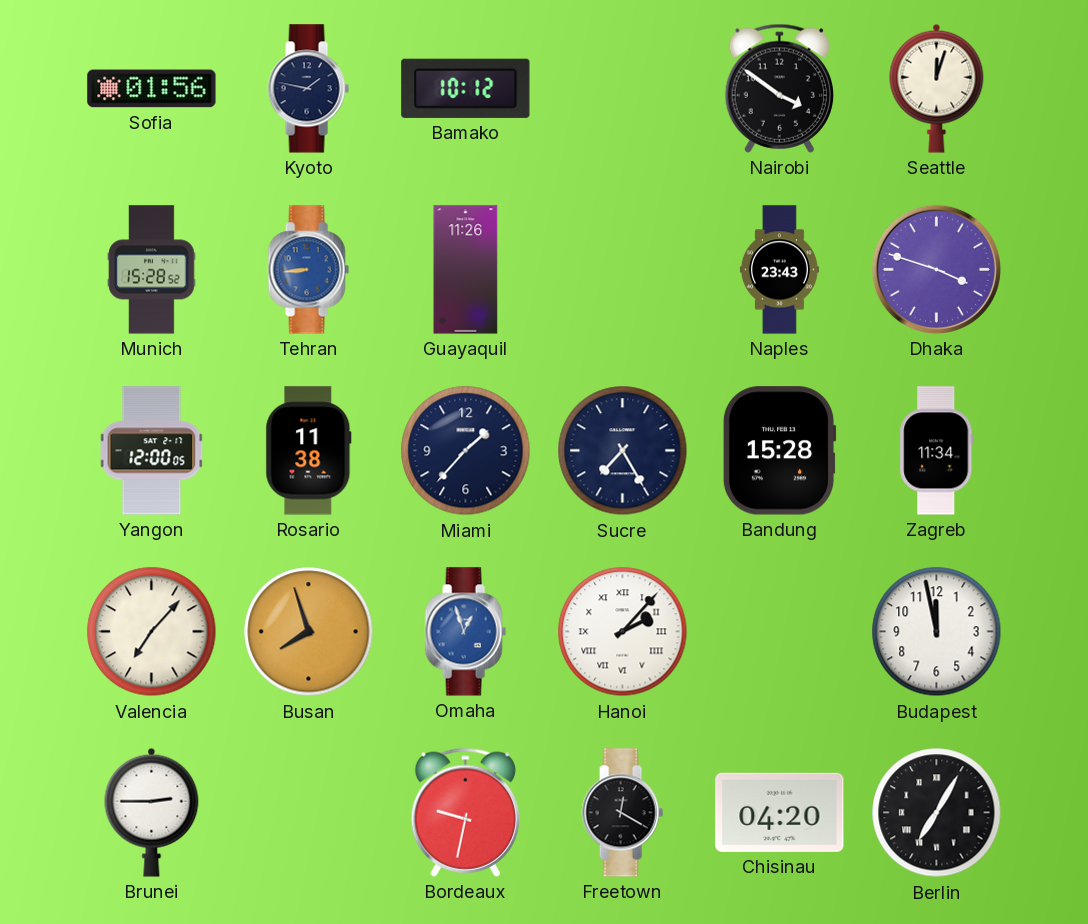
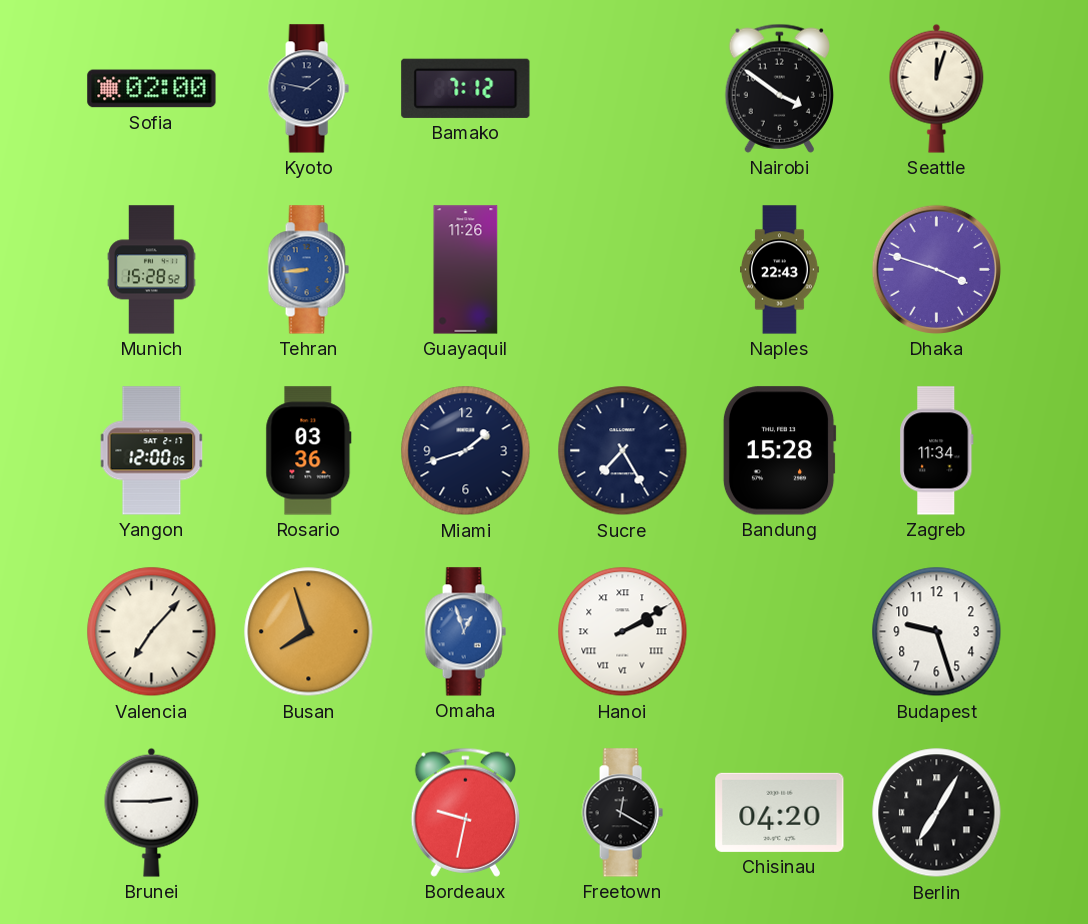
Sofia: 01:56 -> 02:00 (152, 89)
Bamako: 10:12 -> 7:12 (466, 88)
Naples: 23:43 -> 22:43 (780, 270)
Rosario: 11:38 -> 03:36 (309, 451)
Miami: 1:37 -> 1:42 (466, 451)
Hanoi: 2:07 -> 2:10 (623, 632)
Budapest: 11:58 -> 9:27 (937, 632)
